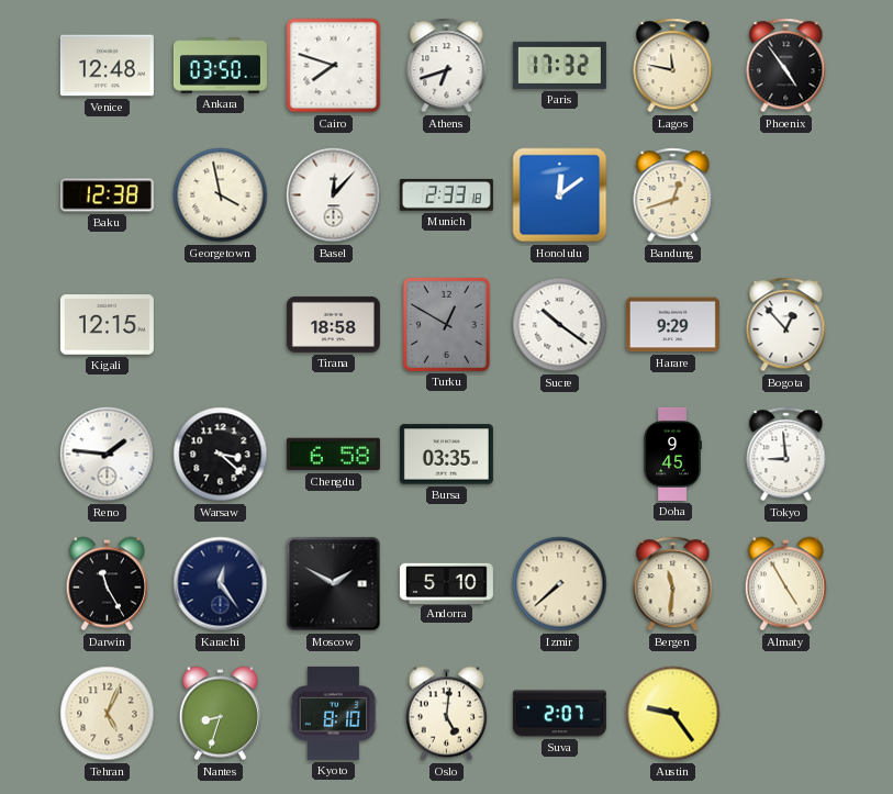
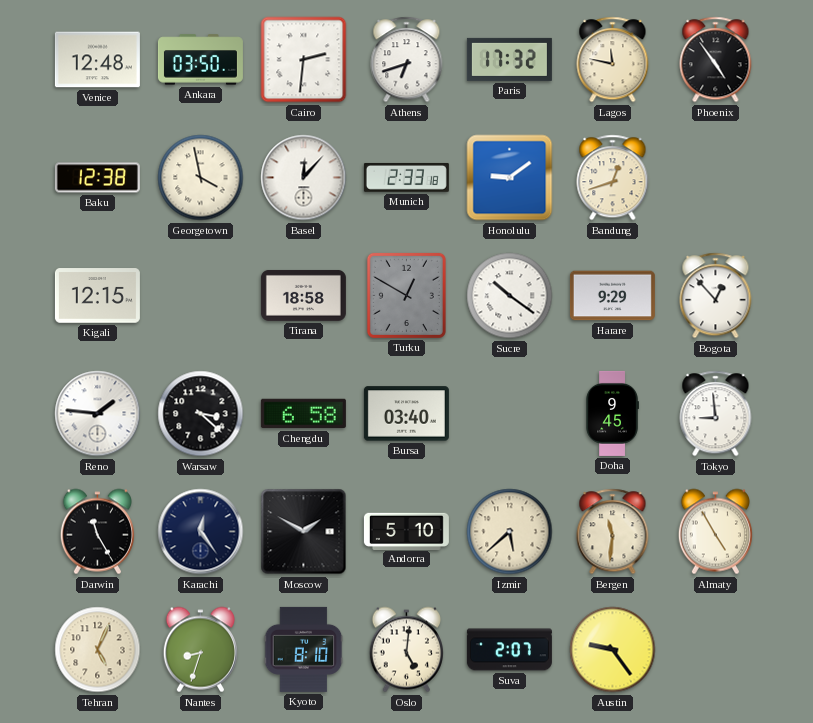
Cairo: 7:48 -> 2:31 (304, 60)
Honolulu: 12:09 -> 9:09 (510, 178)
Bursa: 03:35 -> 03:40 (406, 414)
Izmir: 7:38 -> 5:38 (510, 532)
